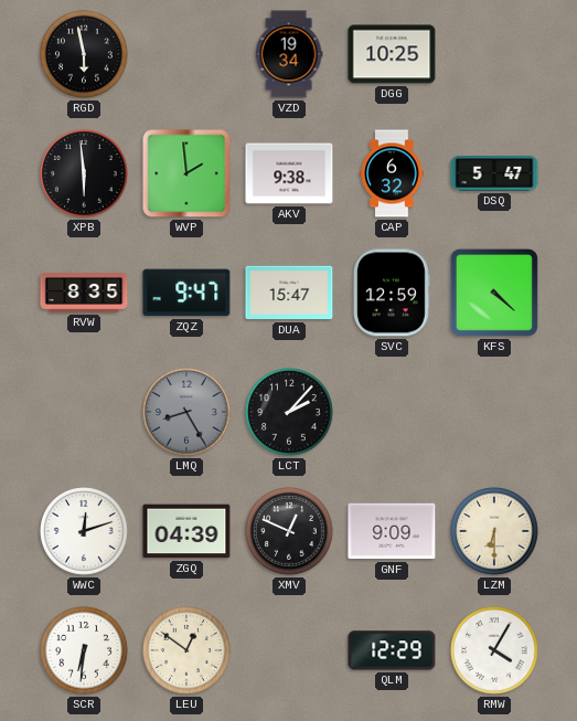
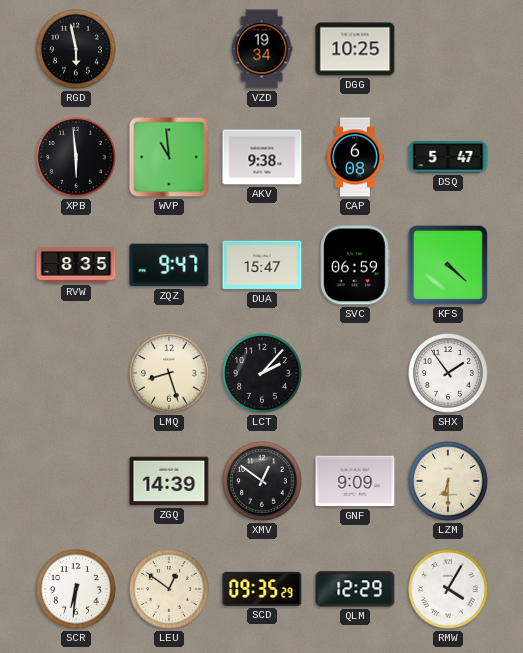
WVP: 1:59 -> 10:59 (169, 157)
CAP: 6:32 -> 6:08 (355, 157)
SVC: 12:59 -> 06:59 (355, 265)
LMQ: 8:25 -> 8:27 (170, 374)
LMQ dial: grey -> cream (170, 374)
SHX: none -> 1:54 (449, 374)
WWC: 12:12 -> none (85, 532)
ZGQ: 04:39 -> 14:39 (169, 481)
XMV: 12:49 -> 12:51 (263, 482)
SCD: none -> 09:35 (262, 589)
